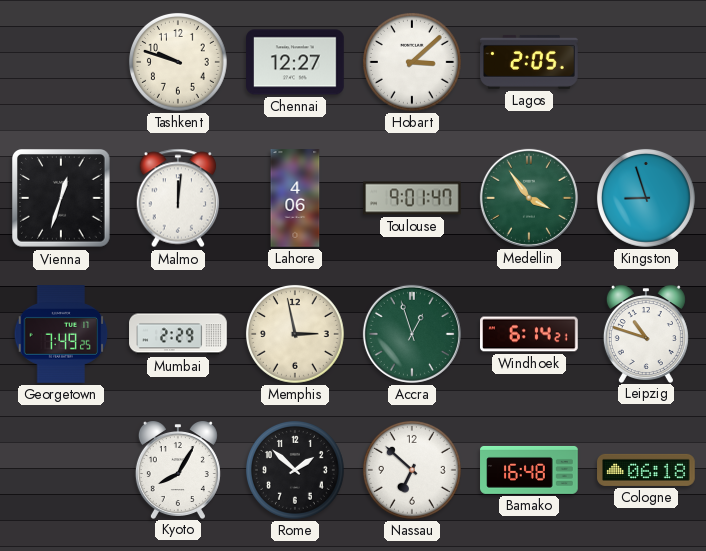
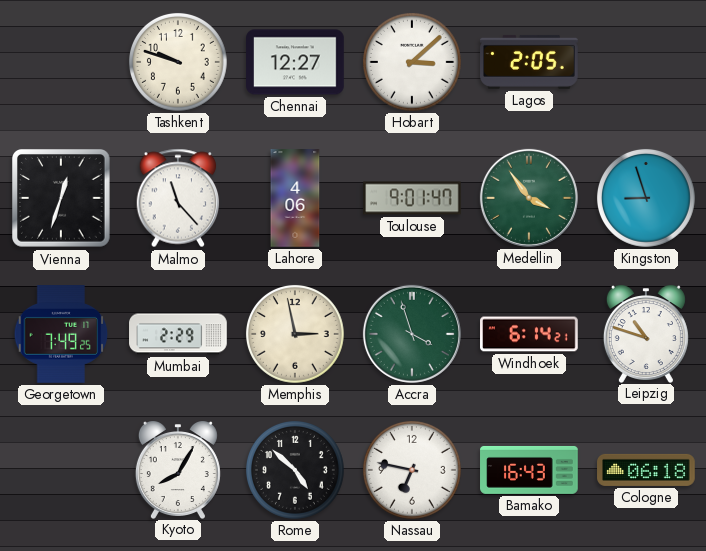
Malmo: 12:01 -> 11:23 (178, 198)
Accra: 12:57 -> 3:57 (412, 334)
Rome: 1:52 -> 4:52 (295, 470)
Nassau: 6:52 -> 6:47 (412, 470)
Bamako: 16:48 -> 16:43 (529, 470)
